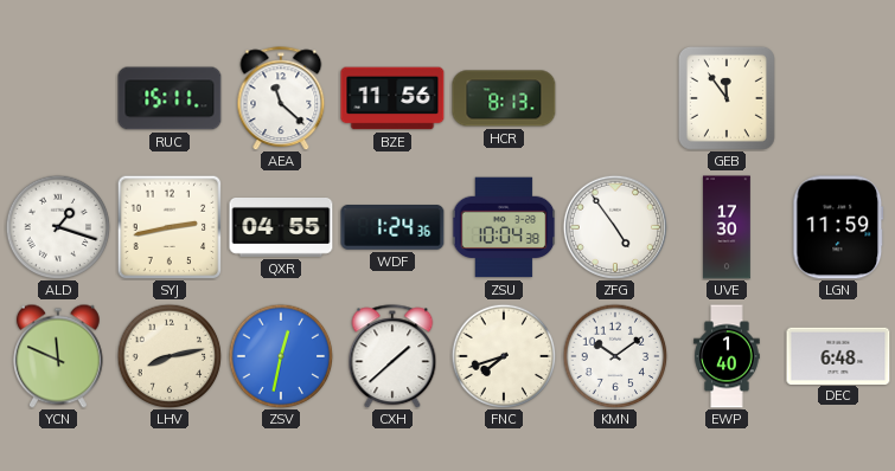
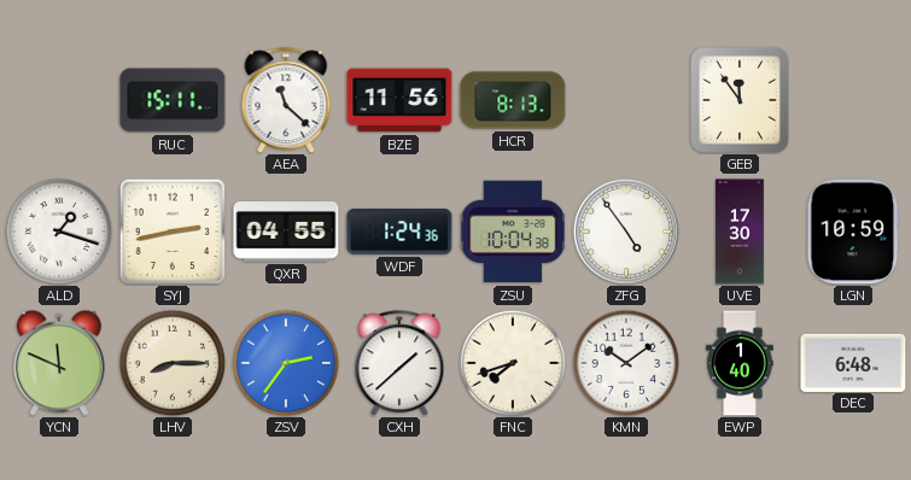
LGN: 11:59 -> 10:59 (853, 232)
LHV: 8:13 -> 8:15 (173, 363)
ZSV: 12:32 -> 2:36 (286, 363)
